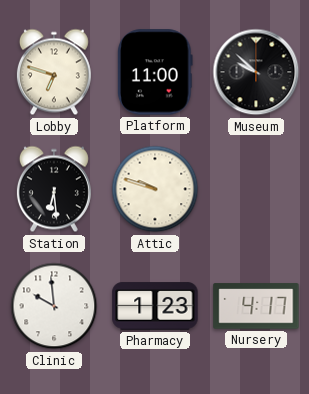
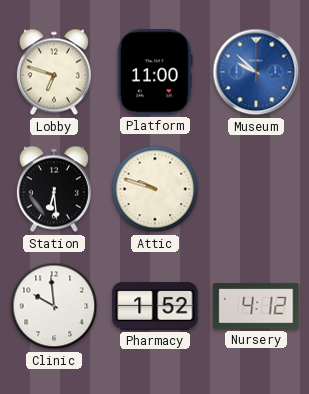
Museum dial: black -> blue (256, 72)
Pharmacy: 1:23 -> 1:52 (155, 306)
Nursery: 4:17 -> 4:12 (256, 306)
